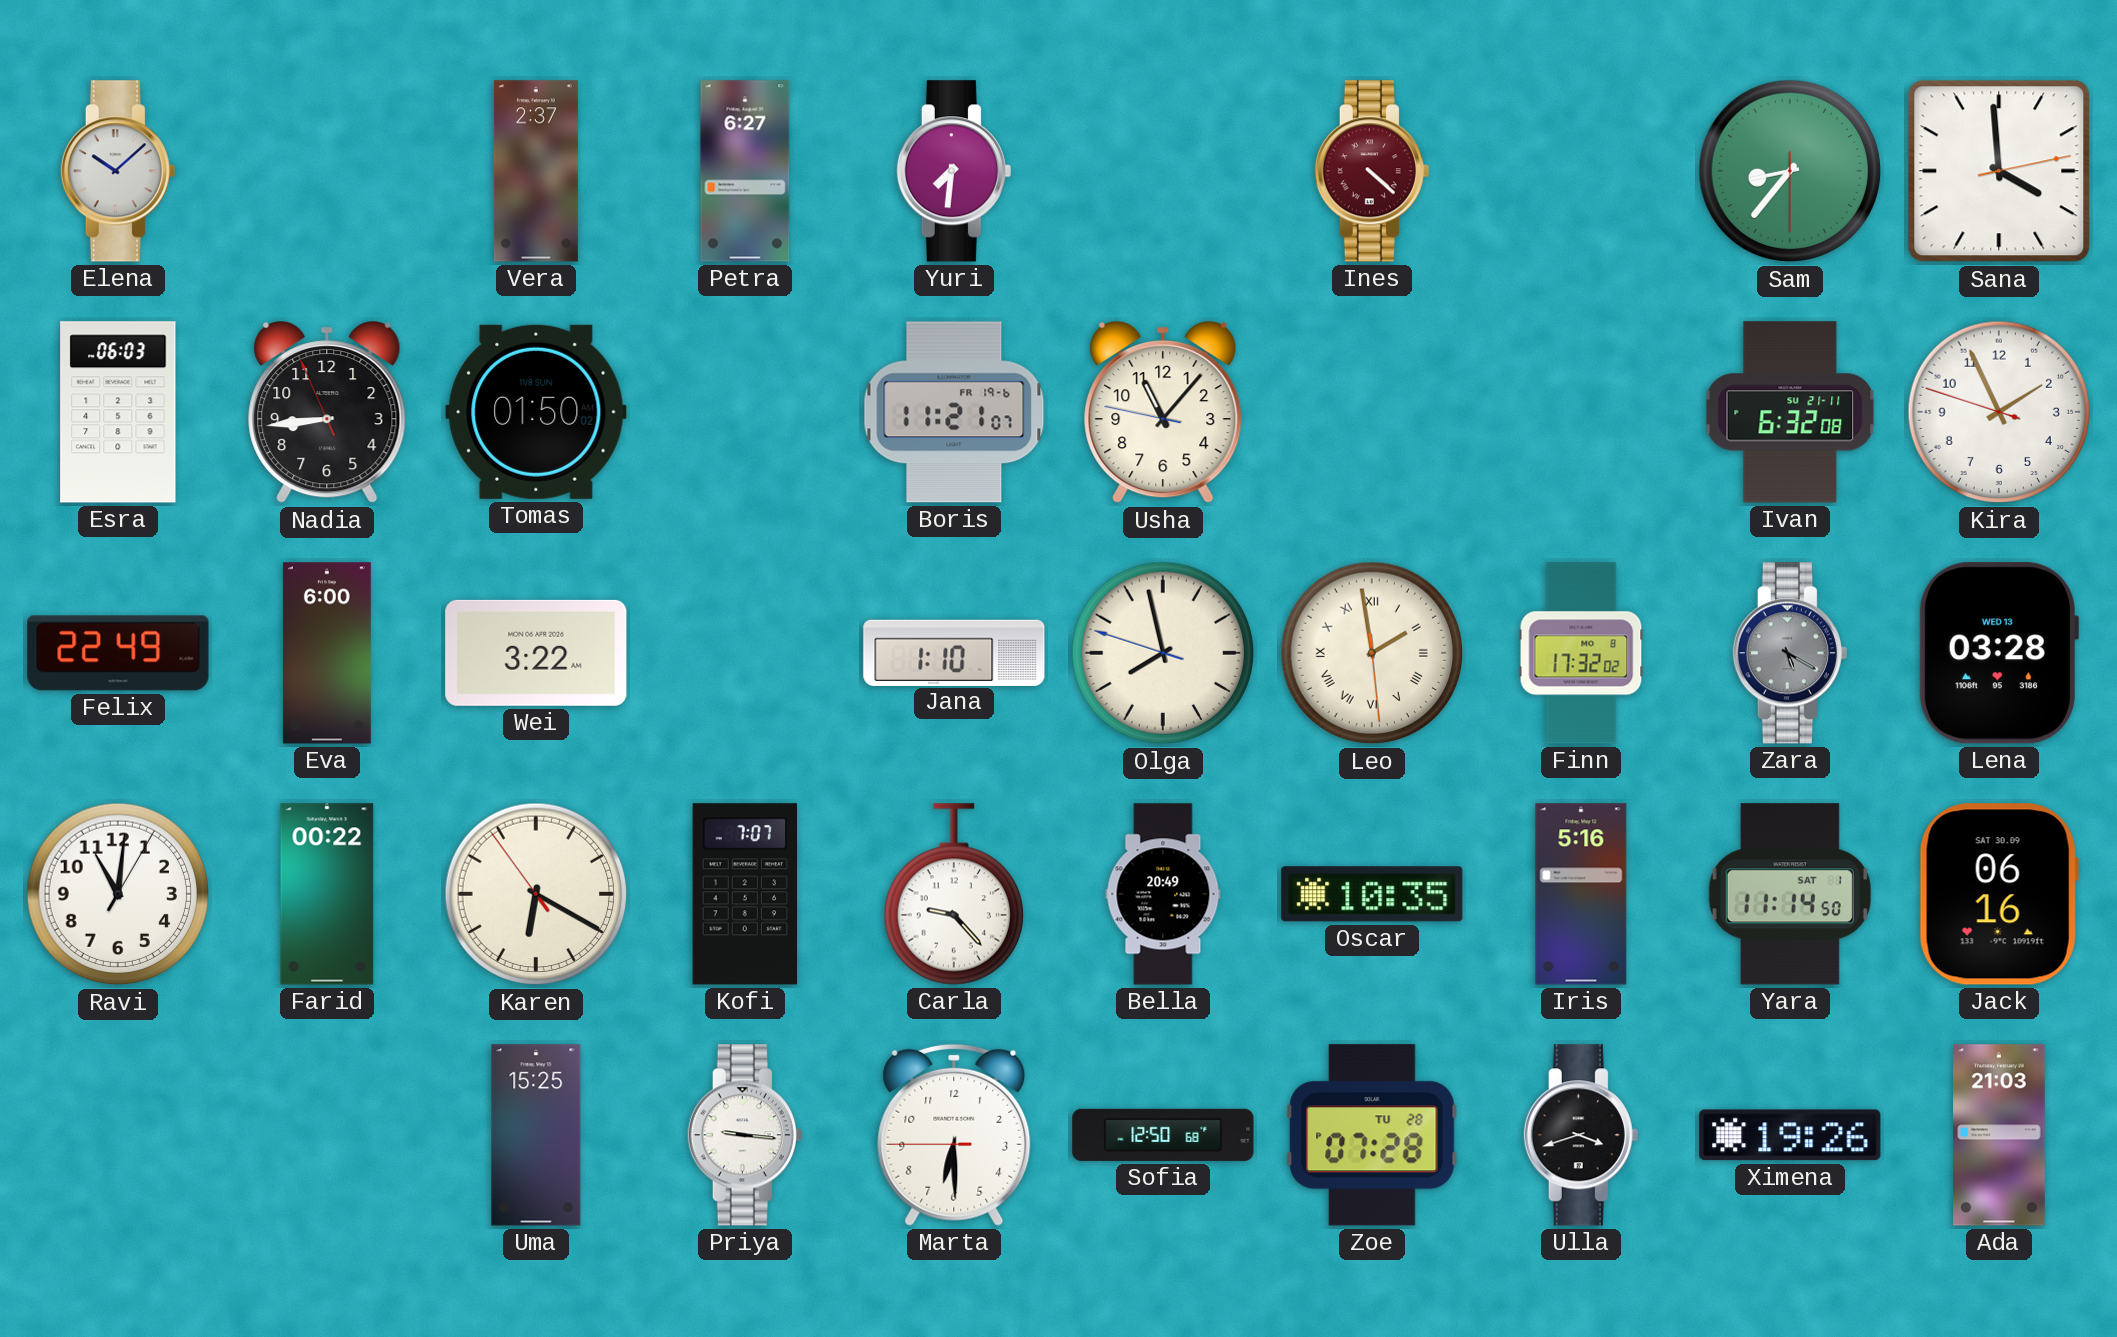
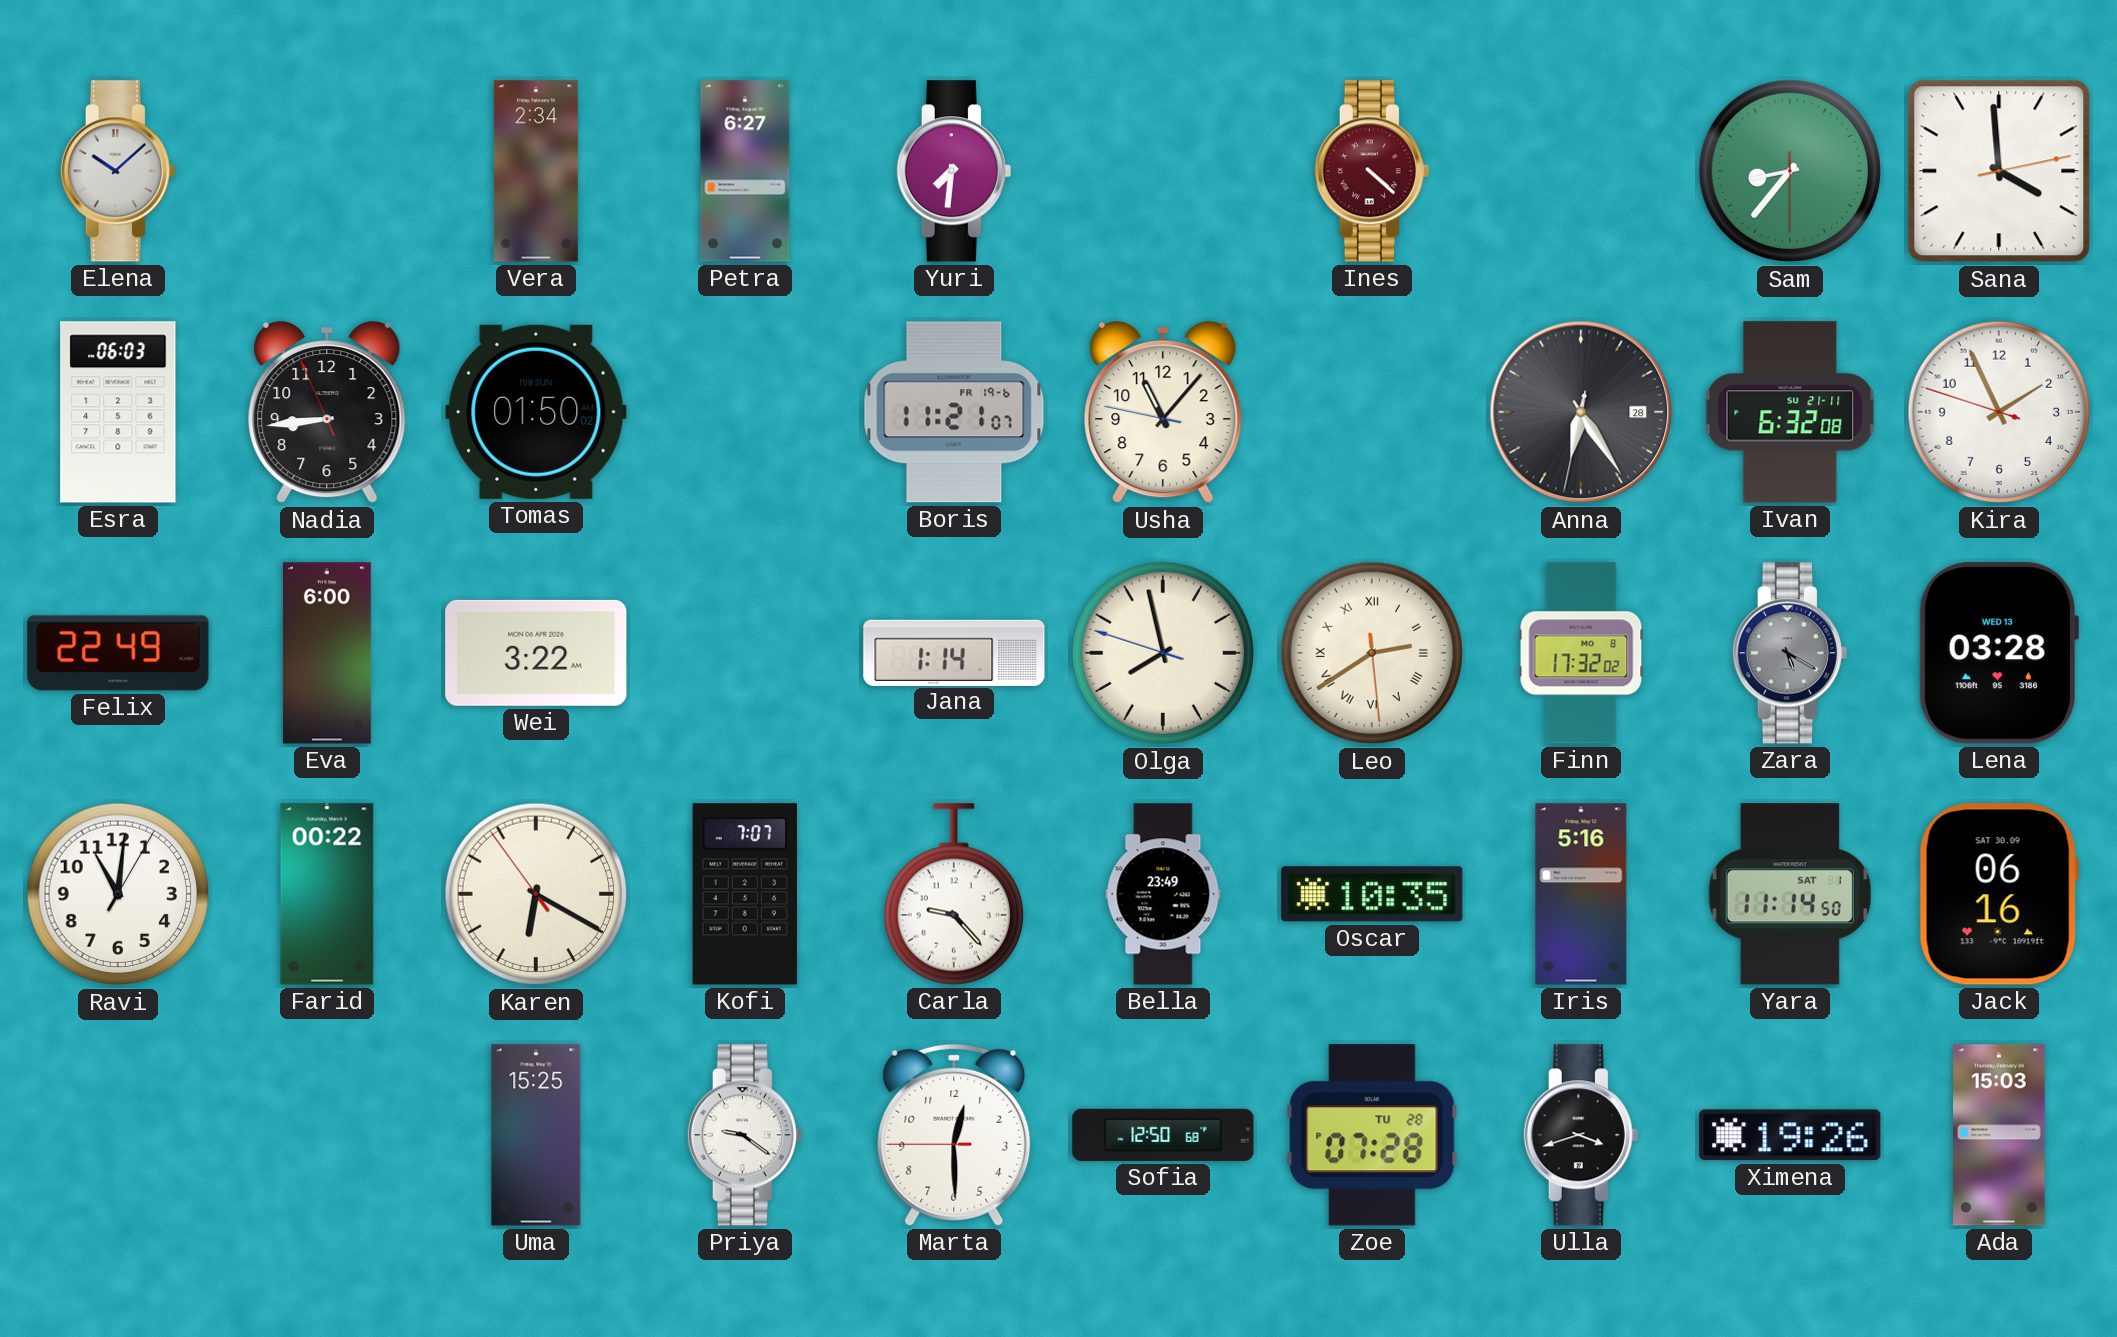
Vera: 2:37 -> 2:34 (536, 171)
Anna: none -> 6:24 (1581, 412)
Jana: 1:10 -> 1:14 (954, 652)
Leo: 1:58 -> 2:39 (1372, 653)
Bella: 20:49 -> 23:49 (1163, 894)
Priya: 9:16 -> 9:21 (745, 1135)
Marta: 6:29 -> 12:29 (954, 1135)
Ada: 21:03 -> 15:03 (2000, 1135)
